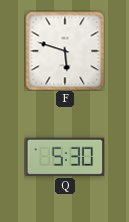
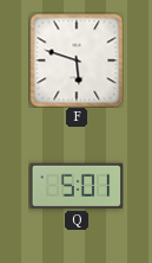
Q: 5:30 -> 5:01 (77, 186)
